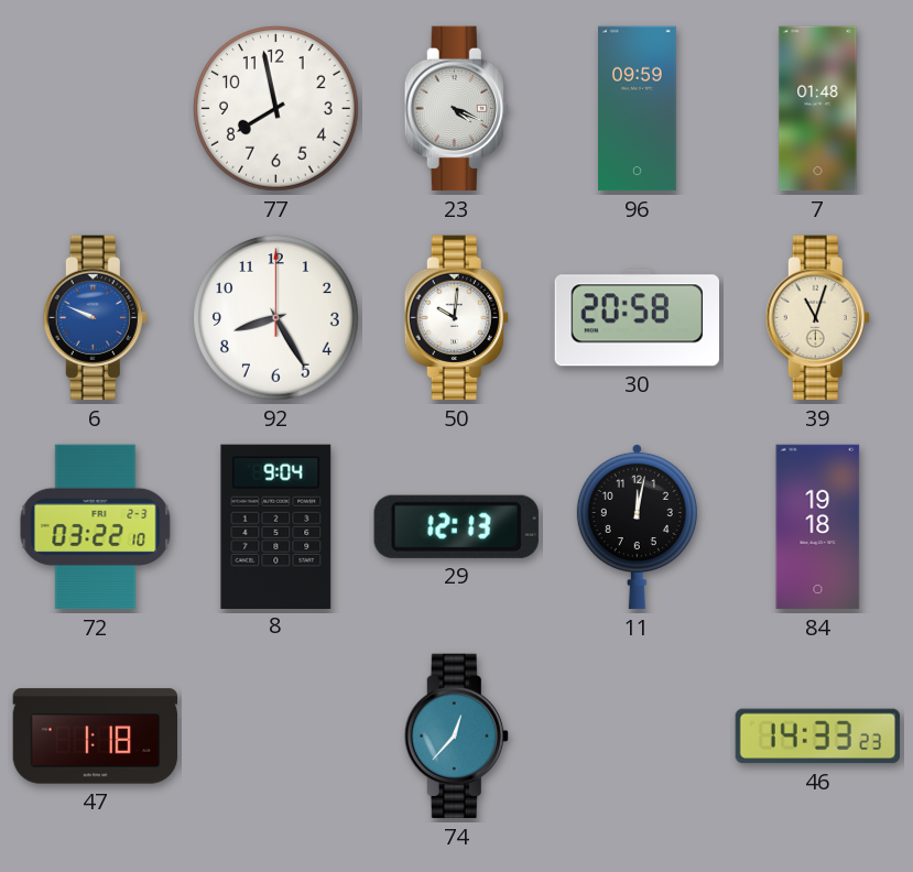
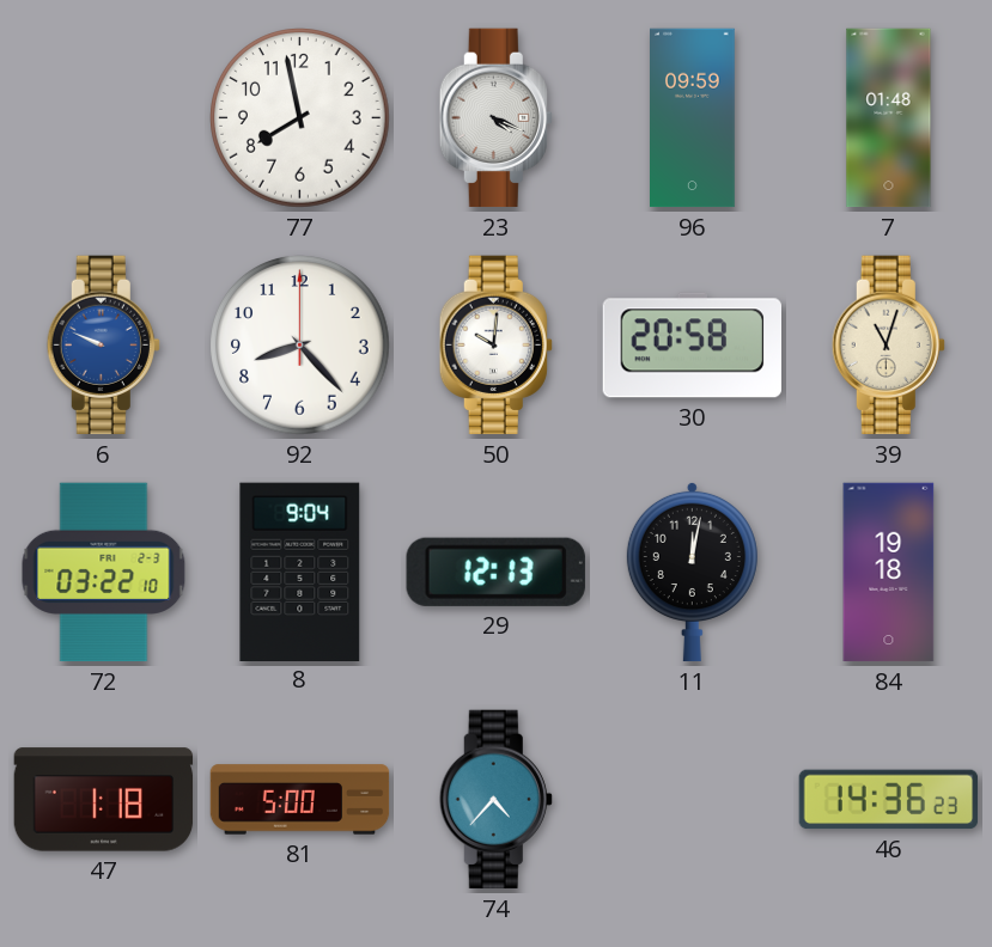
92: 8:25 -> 8:23 (300, 346)
81: none -> 5:00 (300, 800)
74: 12:37 -> 4:37 (495, 800)
46: 14:33 -> 14:36 (889, 800)
